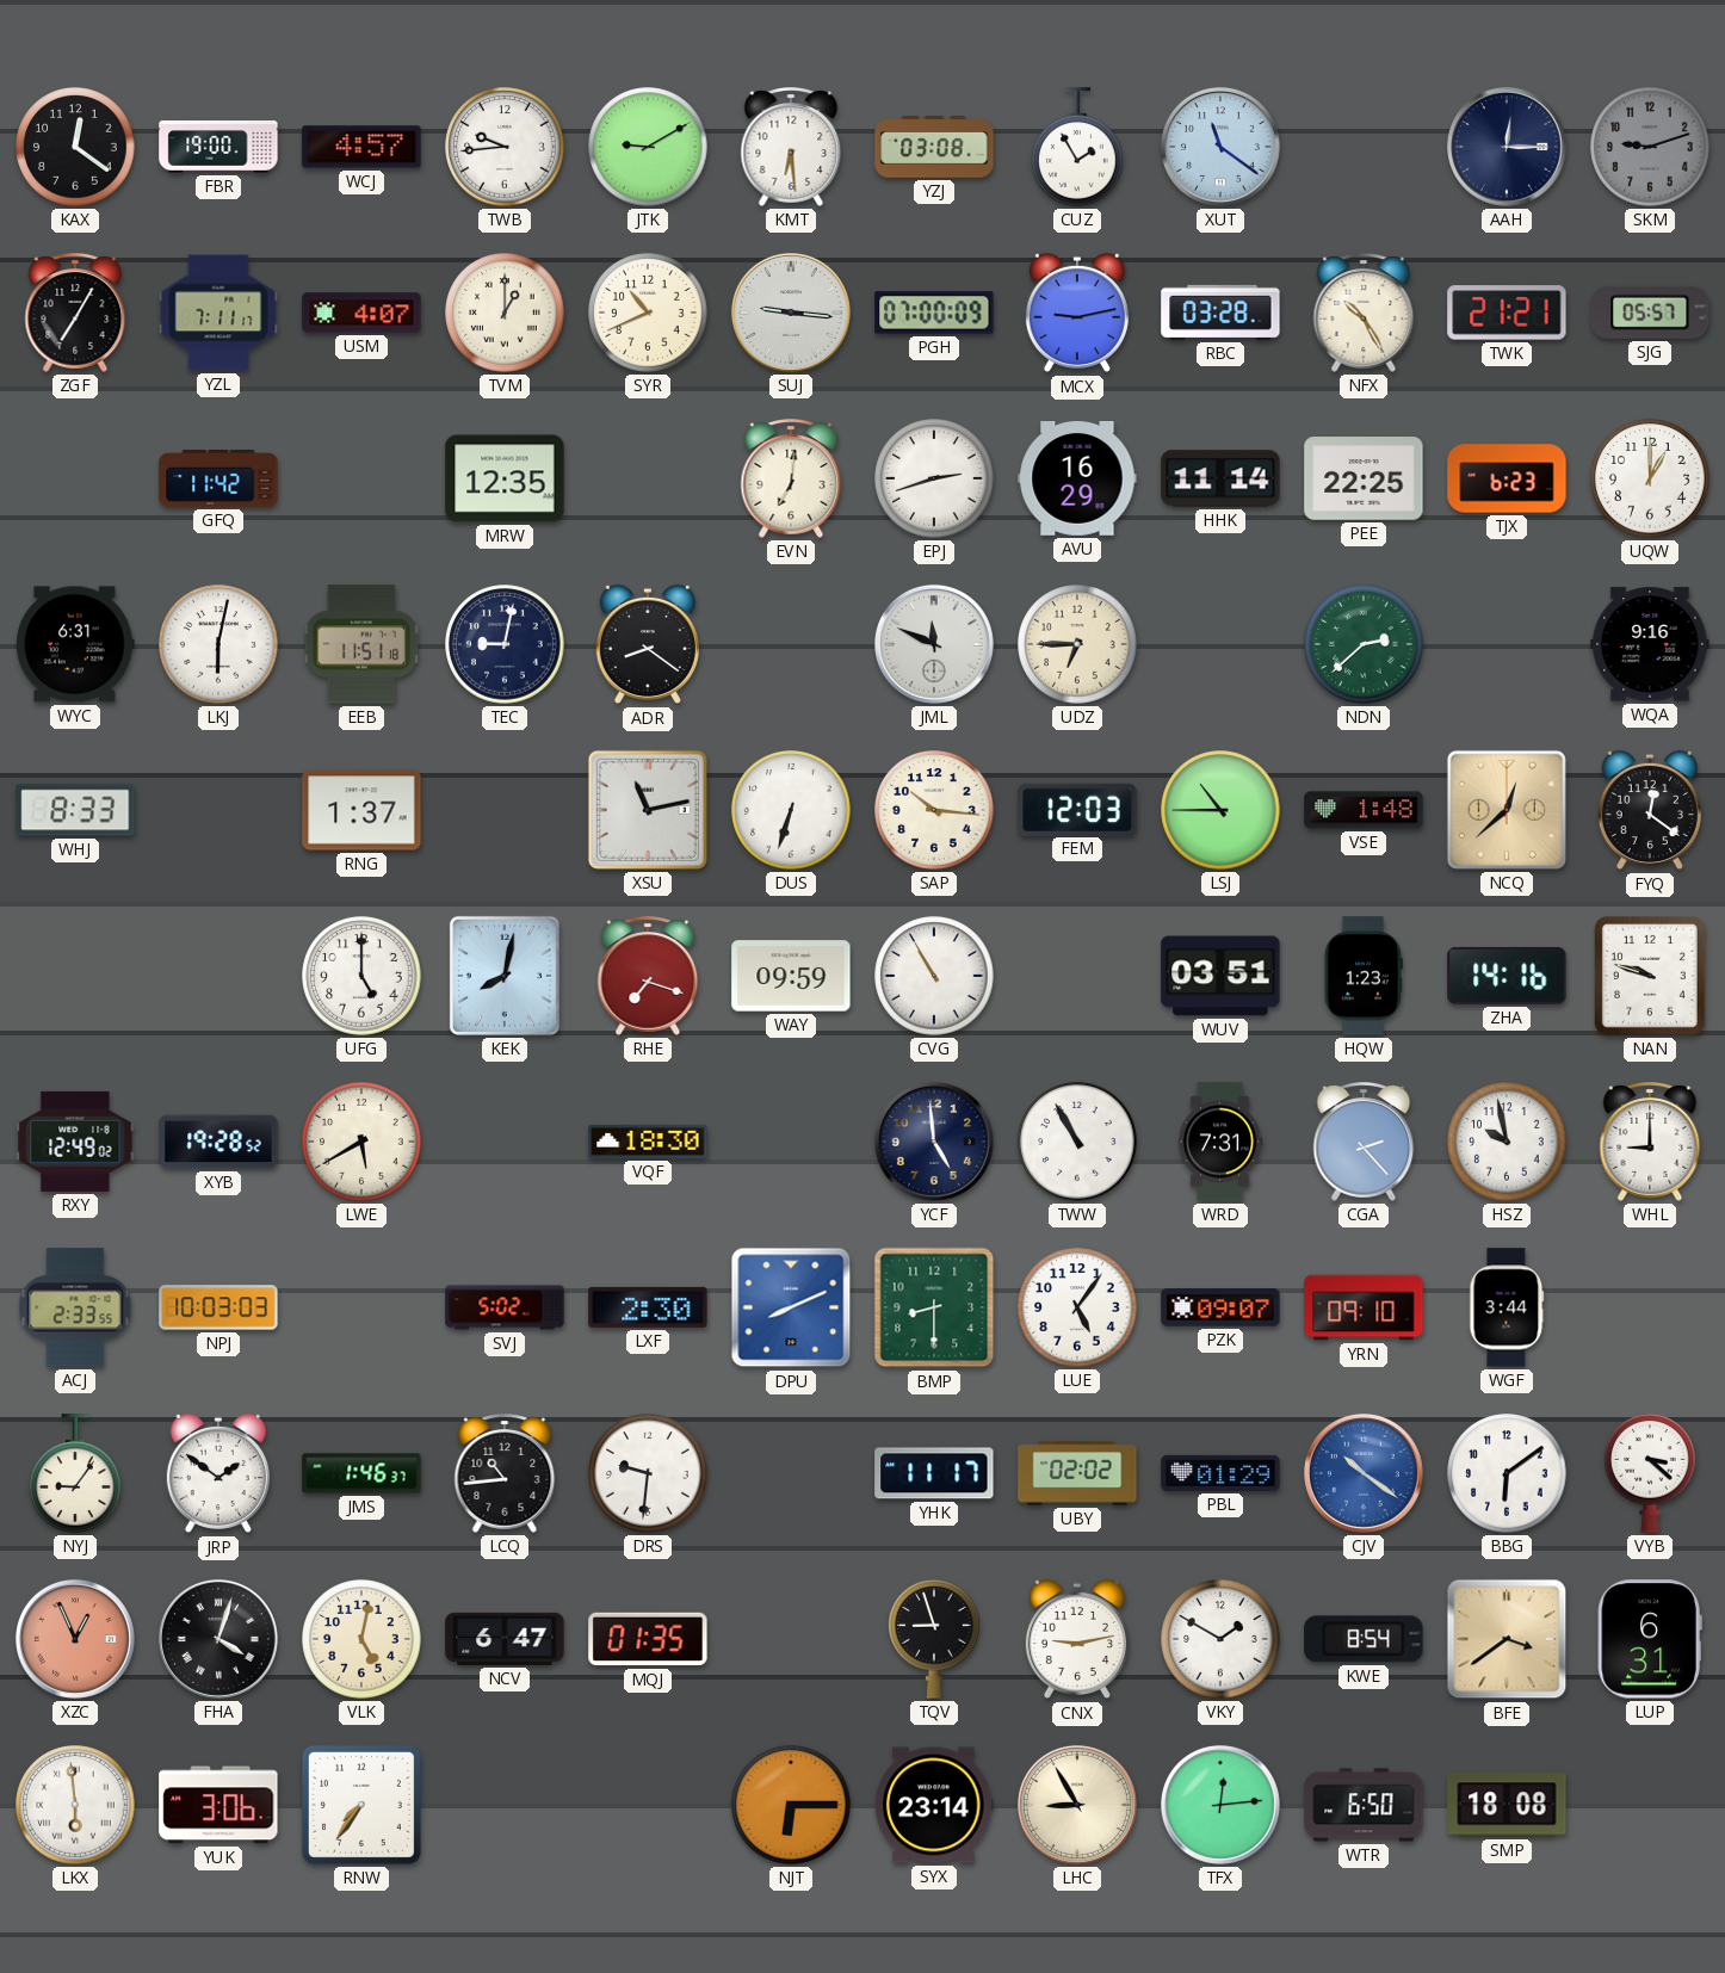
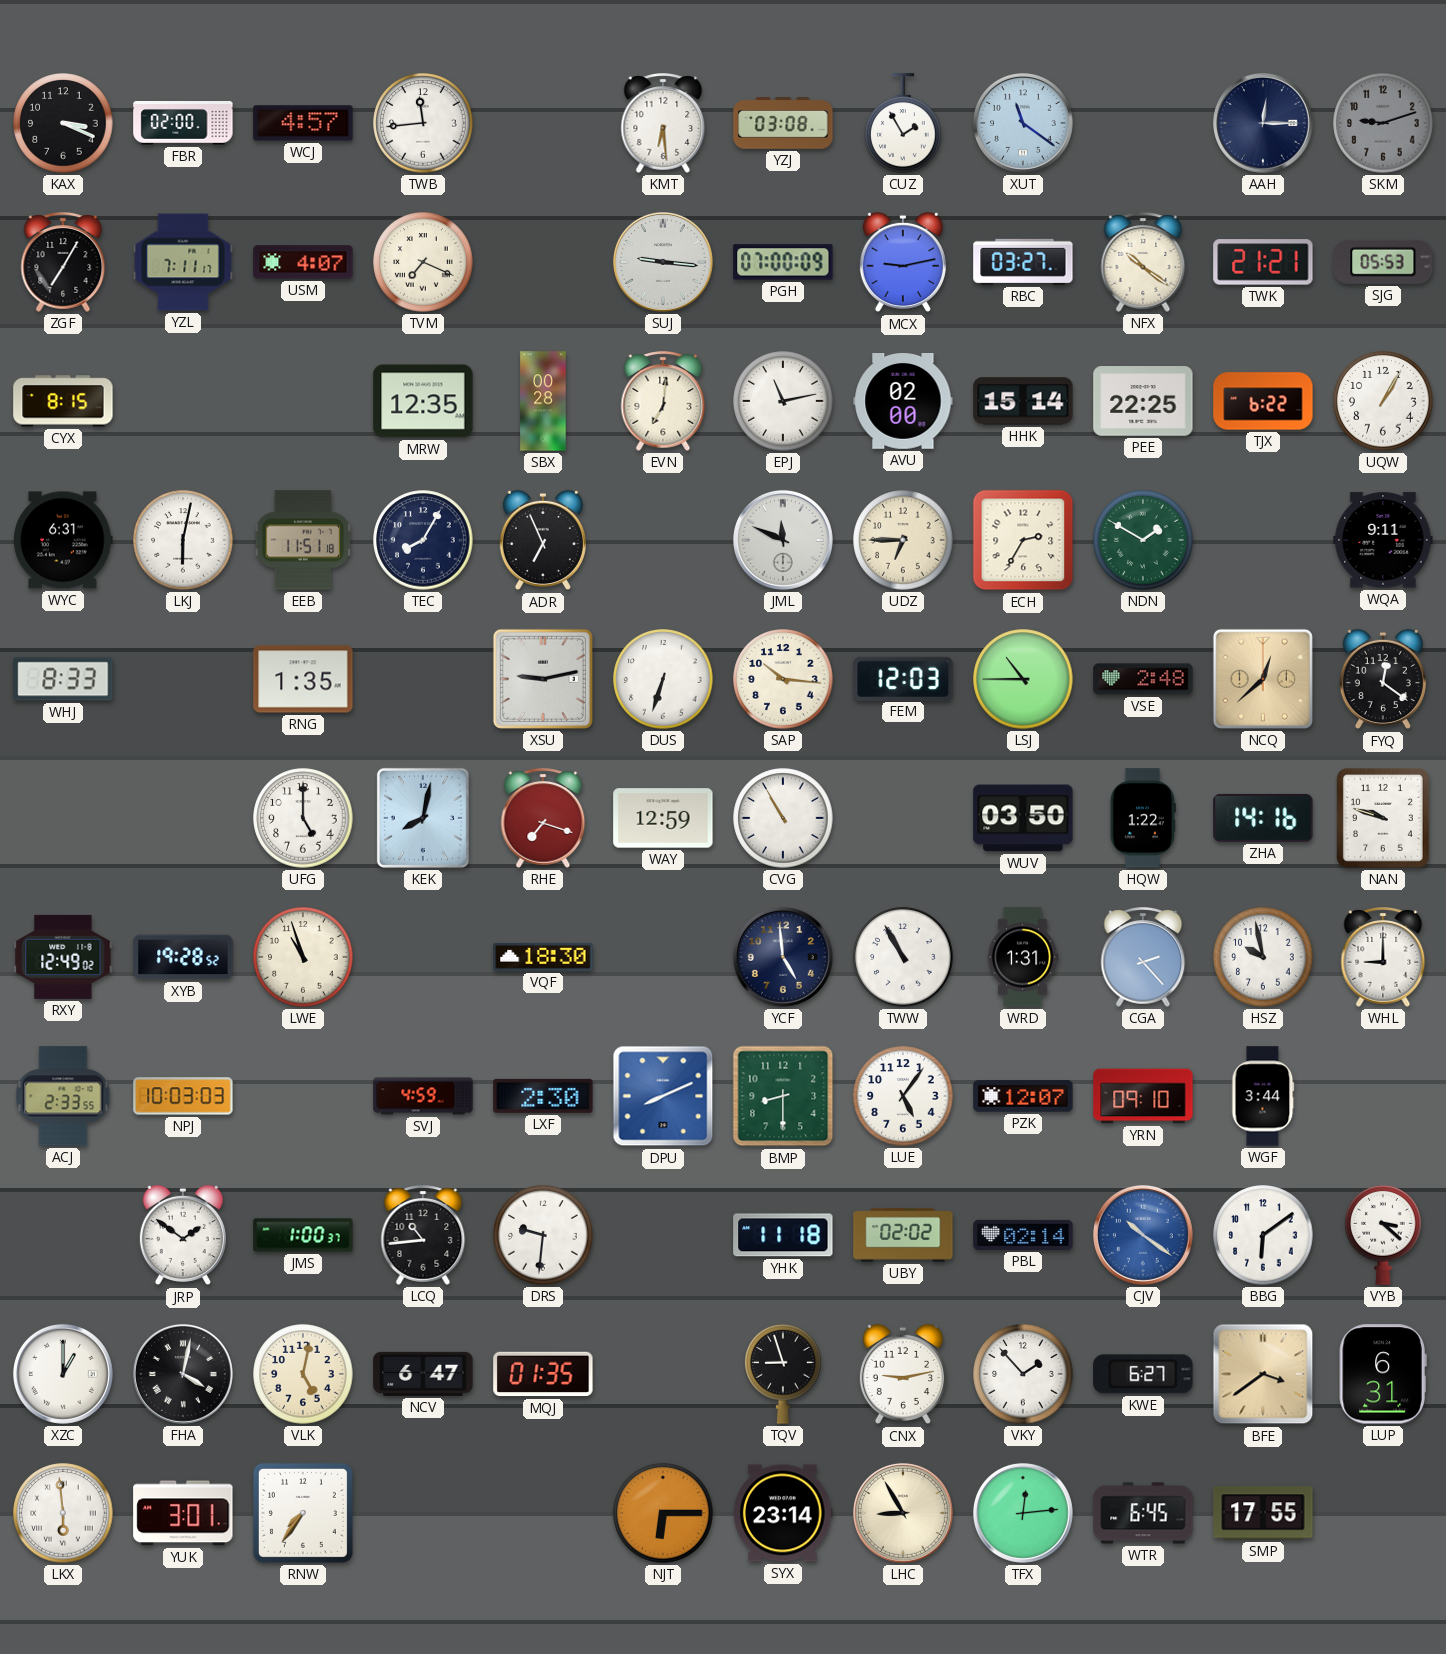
KAX: 12:21 -> 3:19 (63, 123)
FBR: 19:00 -> 02:00 (183, 124)
TWB: 9:44 -> 11:44 (423, 123)
JTK: 9:10 -> none (648, 147)
TVM: 1:00 -> 7:19 (423, 262)
SYR: 10:41 -> none (648, 313)
RBC: 03:28 -> 03:27 (1023, 262)
NFX: 10:25 -> 10:21 (1143, 262)
SJG: 05:57 -> 05:53 (1383, 262)
CYX: none -> 8:15 (63, 401)
GFQ: 11:42 -> none (218, 480)
SBX: none -> 00:28 (543, 401)
EPJ: 2:42 -> 11:13 (783, 401)
AVU: 16:29 -> 02:00 (903, 402)
HHK: 11:14 -> 15:14 (1023, 401)
TJX: 6:23 -> 6:22 (1263, 401)
UQW: 1:00 -> 1:05 (1383, 401)
TEC: 9:02 -> 8:05 (423, 540)
ADR: 8:21 -> 6:56 (543, 540)
ECH: none -> 2:35 (1023, 540)
NDN: 2:38 -> 1:50 (1143, 540)
WQA: 9:16 -> 9:11 (1383, 540)
RNG: 1:37 -> 1:35 (303, 679)
XSU: 11:13 -> 9:13 (543, 679)
VSE: 1:48 -> 2:48 (1143, 679)
WAY: 09:59 -> 12:59 (663, 818)
WUV: 03:51 -> 03:50 (1023, 818)
HQW: 1:23 -> 1:22 (1143, 818)
LWE: 5:40 -> 10:57 (303, 957)
WRD: 7:31 -> 1:31 (1023, 957)
SVJ: 5:02 -> 4:59 (423, 1096)
PZK: 09:07 -> 12:07 (1023, 1096)
NYJ: 9:06 -> none (75, 1473)
JMS: 1:46 -> 1:00 (303, 1235)
YHK: 11:17 -> 11:18 (783, 1235)
PBL: 01:29 -> 02:14 (1023, 1235)
XZC: 12:56 -> 1:00 (63, 1374)
XZC dial: salmon -> white (63, 1374)
FHA: 4:03 -> 4:02 (183, 1374)
VKY: 1:50 -> 1:53 (1023, 1374)
KWE: 8:54 -> 6:27 (1143, 1374)
YUK: 3:06 -> 3:01 (183, 1513)
WTR: 6:50 -> 6:45 (1143, 1513)
SMP: 18:08 -> 17:55 (1263, 1513)
